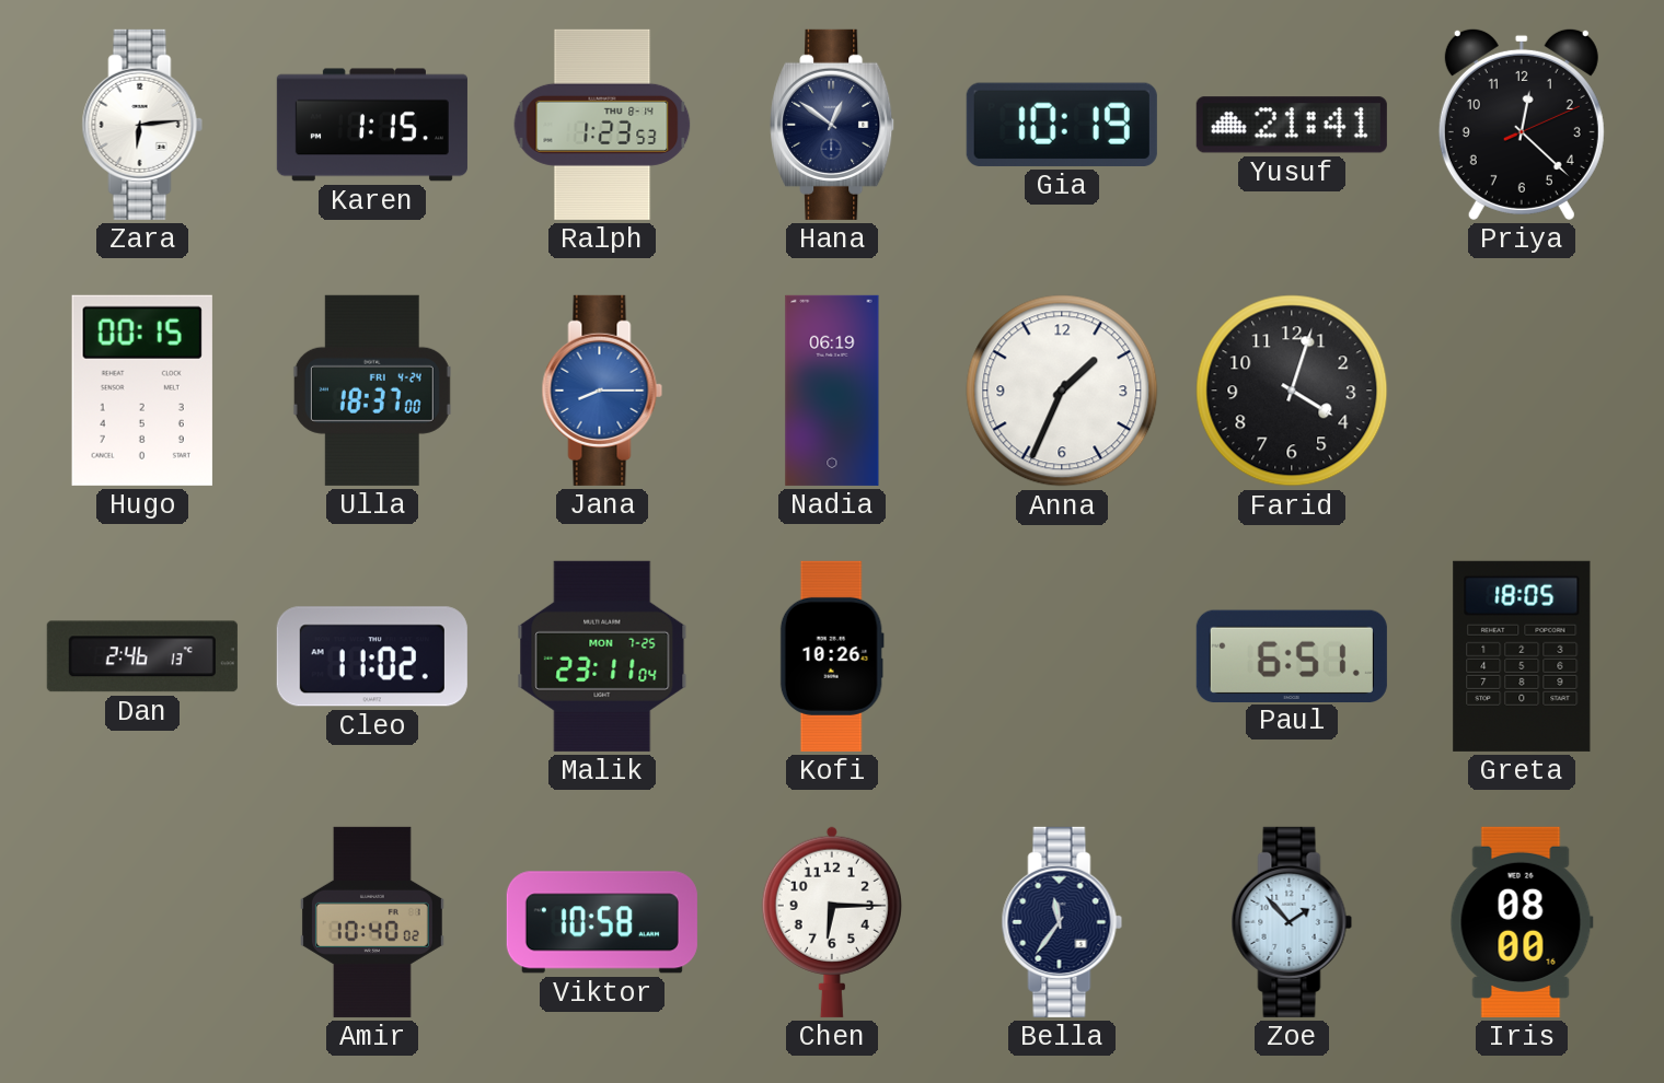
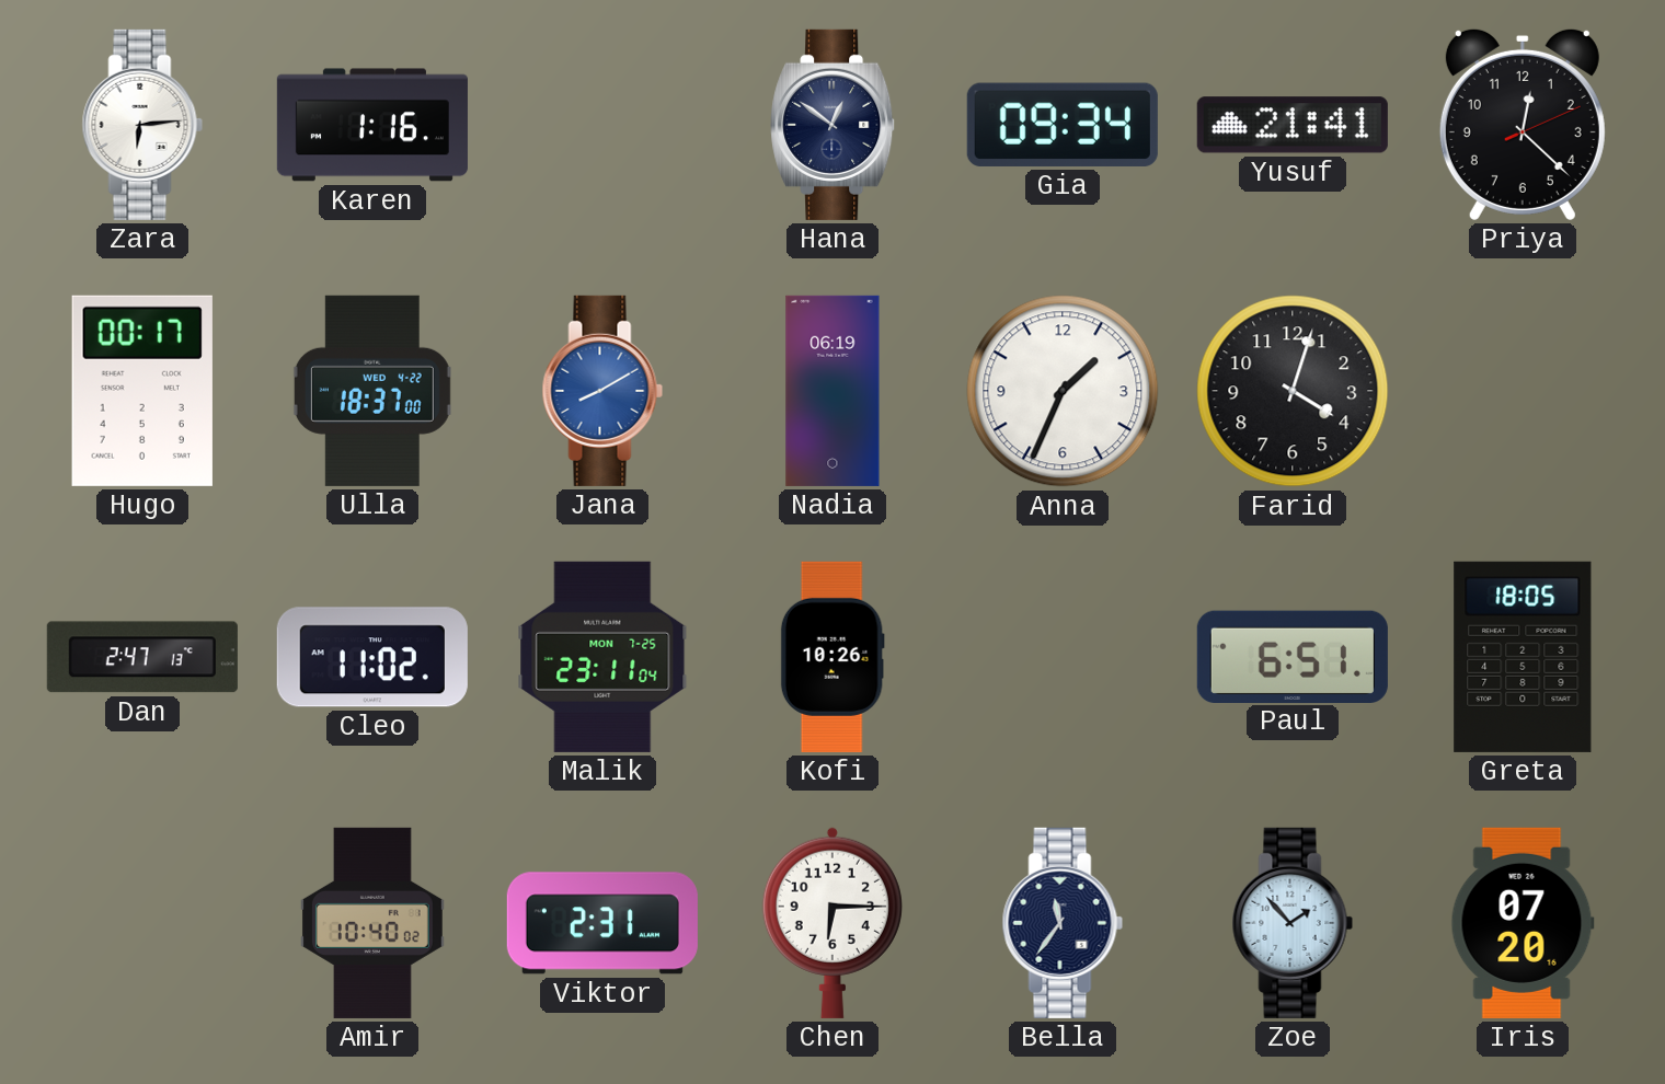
Karen: 1:15 -> 1:16 (372, 125)
Ralph: 1:23 -> none (602, 125)
Gia: 10:19 -> 09:34 (1063, 125)
Hugo: 00:15 -> 00:17 (142, 391)
Ulla date: FRI 4-24 -> WED 4-22 (372, 391)
Jana: 8:15 -> 8:10 (602, 391)
Dan: 2:46 -> 2:47 (142, 657)
Viktor: 10:58 -> 2:31 (602, 923)
Iris: 08:00 -> 07:20 (1523, 923)
